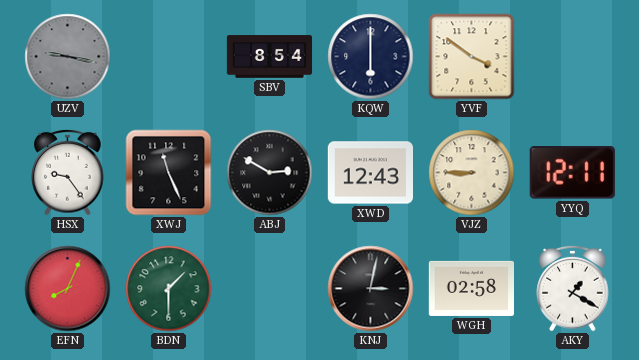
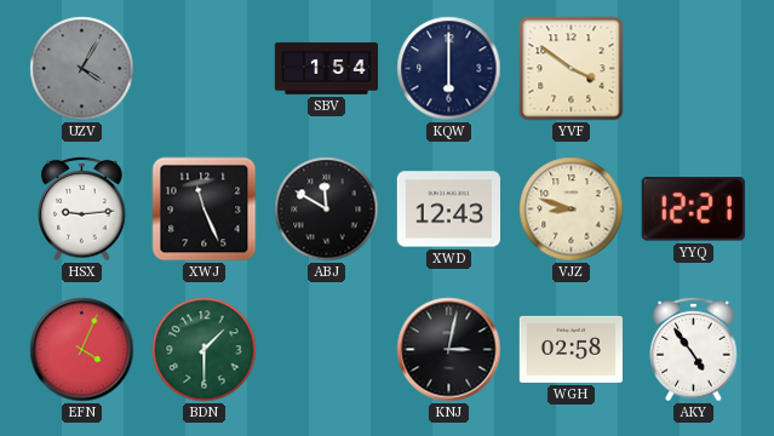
UZV: 9:17 -> 4:05 (82, 69)
SBV: 8:54 -> 1:54 (327, 69)
HSX: 9:24 -> 9:14 (82, 208)
ABJ: 2:50 -> 11:50 (327, 210)
VJZ: 8:45 -> 8:48 (572, 210)
YYQ: 12:11 -> 12:21 (693, 210)
EFN: 8:04 -> 4:04 (82, 350)
AKY: 1:20 -> 4:54 (694, 349)
